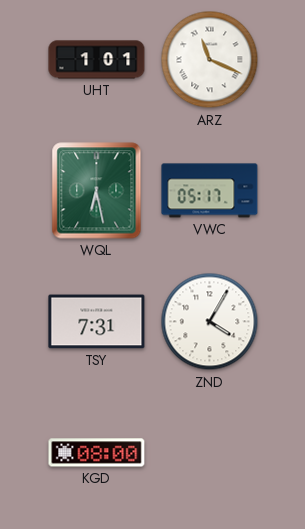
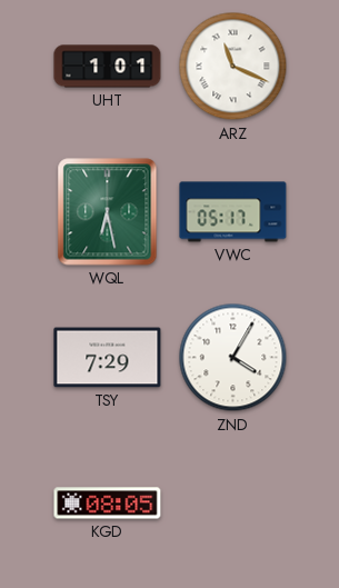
TSY: 7:31 -> 7:29 (108, 358)
KGD: 08:00 -> 08:05 (108, 504)
